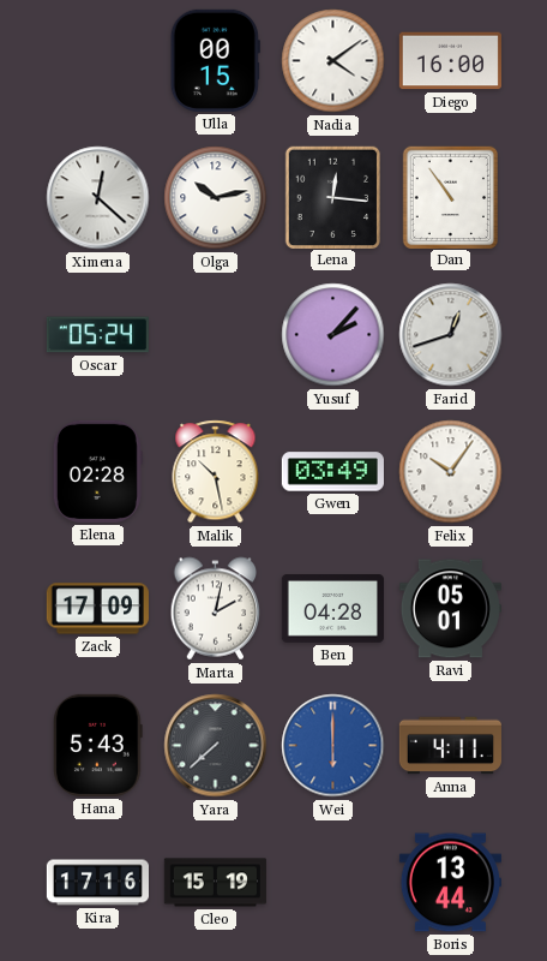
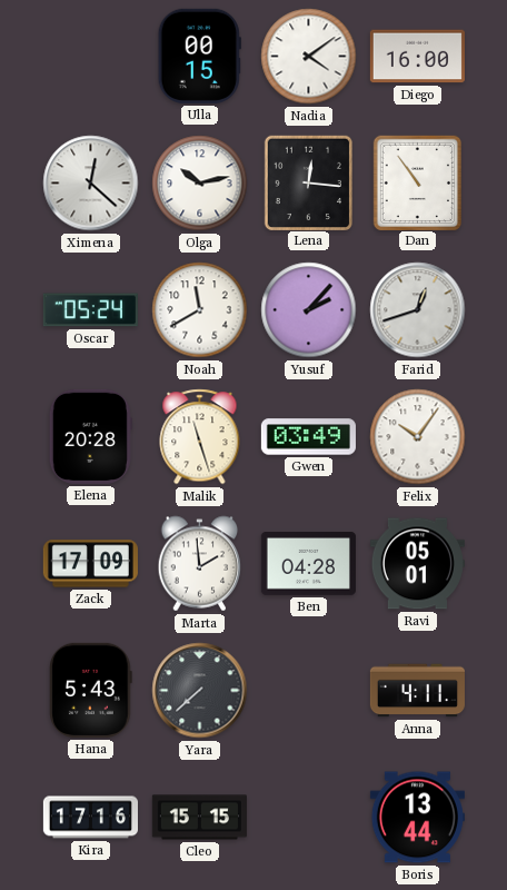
Noah: none -> 11:40 (200, 310)
Elena: 02:28 -> 20:28 (90, 436)
Malik: 10:28 -> 11:27 (200, 437)
Marta: 2:02 -> 1:59 (200, 564)
Wei: 6:00 -> none (333, 746)
Cleo: 15:19 -> 15:15 (199, 818)
